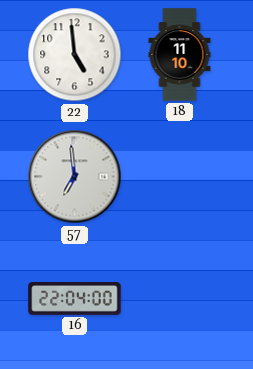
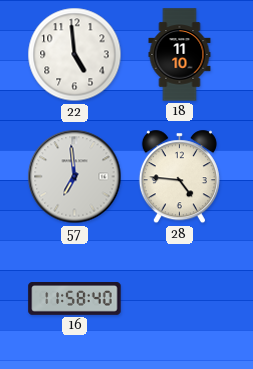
28: none -> 4:46 (179, 177)
16: 22:04 -> 11:58 (75, 299)
